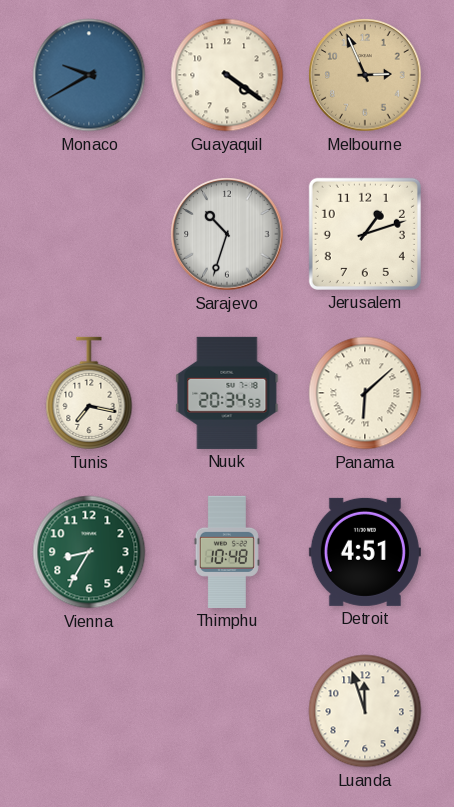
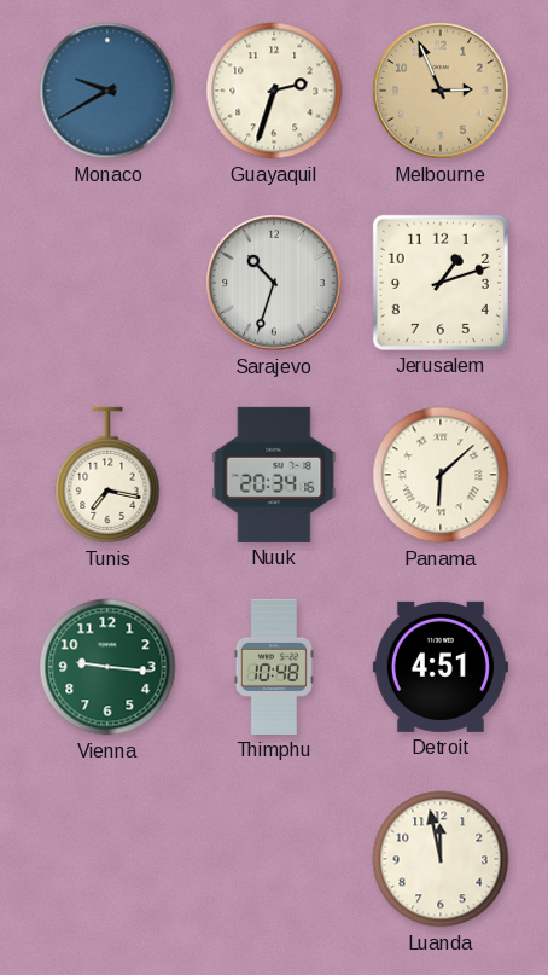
Guayaquil: 4:21 -> 2:33 (274, 91)
Nuuk: 20:34:53 -> 20:34:16 (274, 475)
Vienna: 8:35 -> 9:16 (107, 667)
Luanda: 11:57 -> 11:58 (441, 859)
